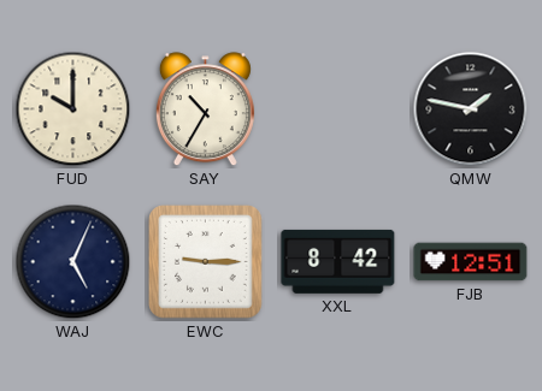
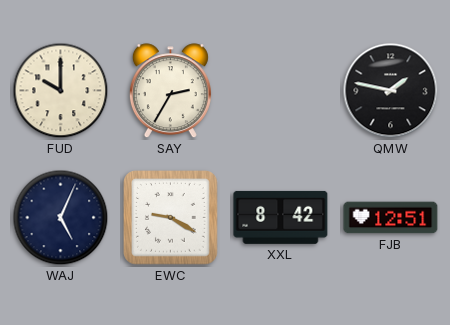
SAY: 10:35 -> 2:35 (170, 91)
EWC: 9:15 -> 9:20 (171, 218)
